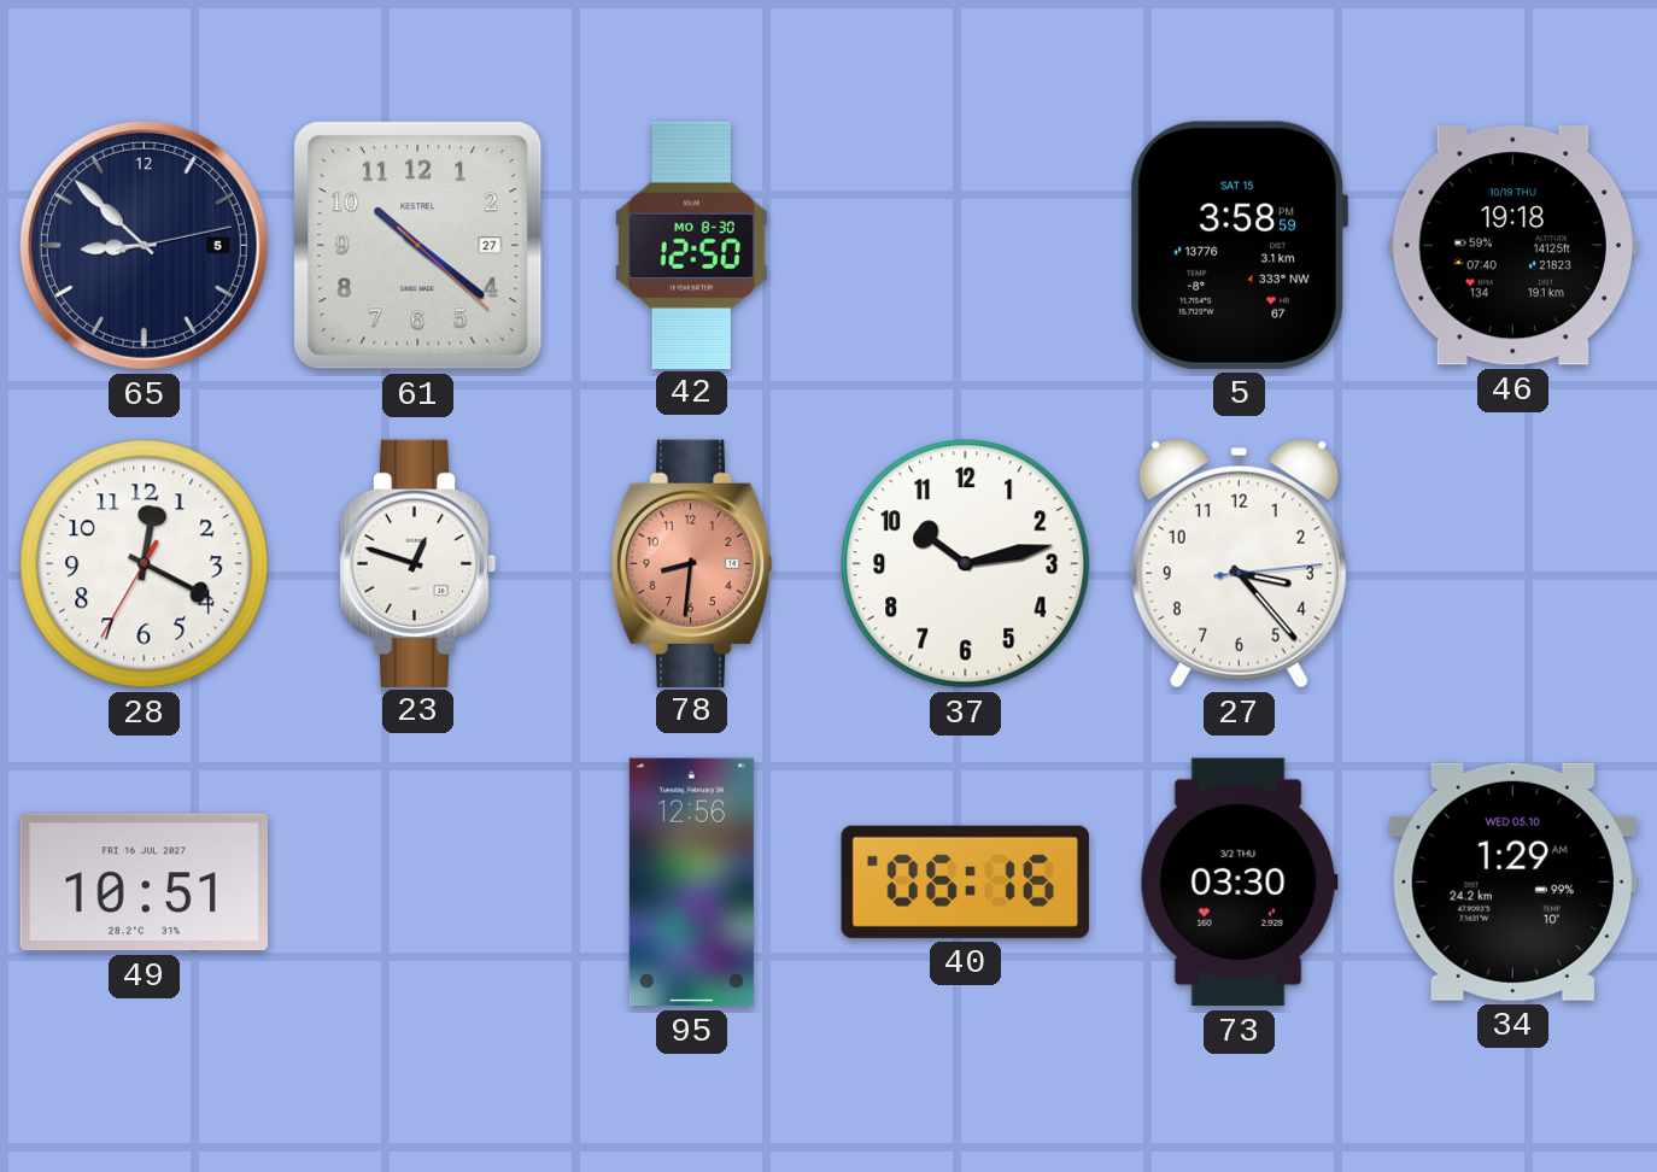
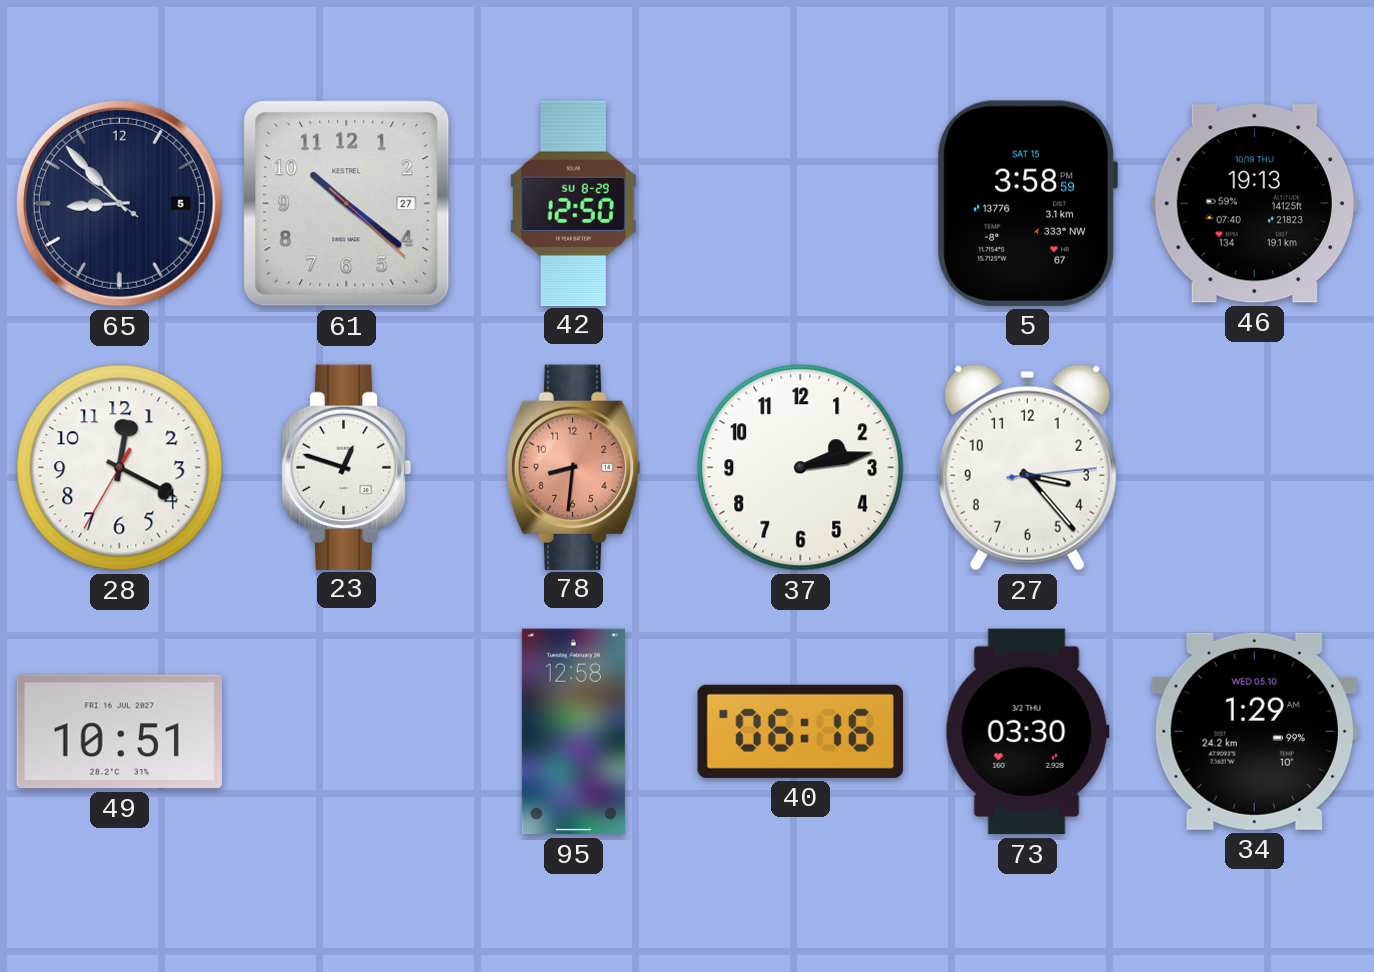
65: 8:52:13 -> 8:52:51 (119, 203)
42 date: MO 8-30 -> SU 8-29 (573, 203)
46: 19:18 -> 19:13 (1254, 204)
37: 10:13 -> 2:13 (801, 468)
95: 12:56 -> 12:58 (573, 732)
